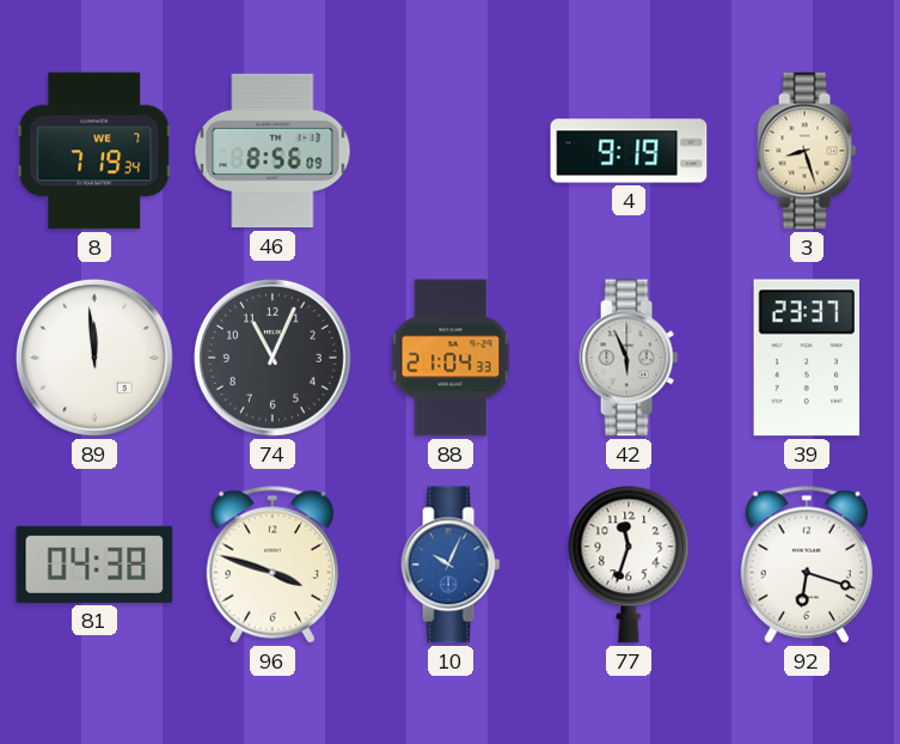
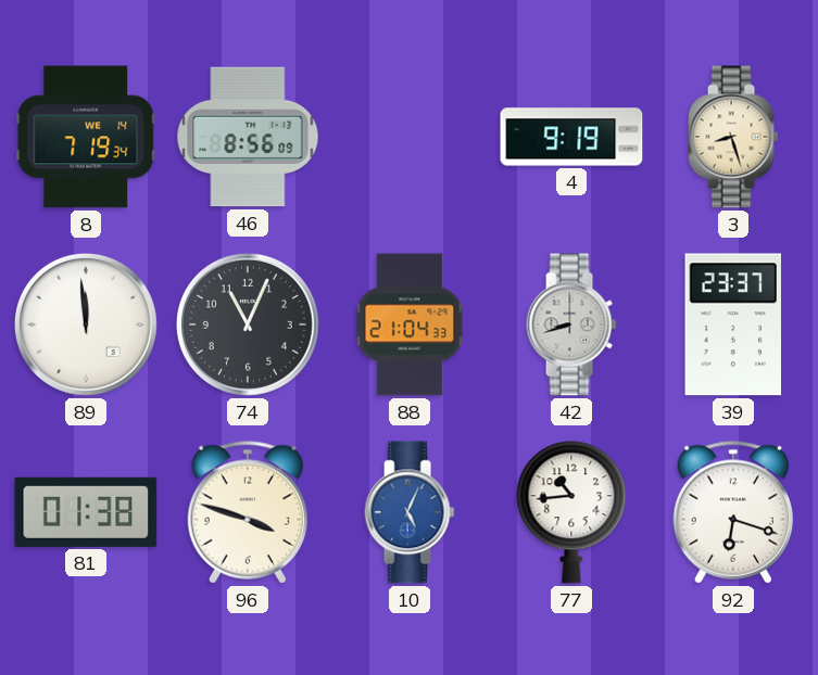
8 date: WE 7 -> WE 14 (86, 137)
42: 5:56 -> 8:42 (571, 324)
81: 04:38 -> 01:38 (86, 512)
10: 10:04 -> 5:04 (410, 512)
77: 11:33 -> 10:44 (571, 512)
